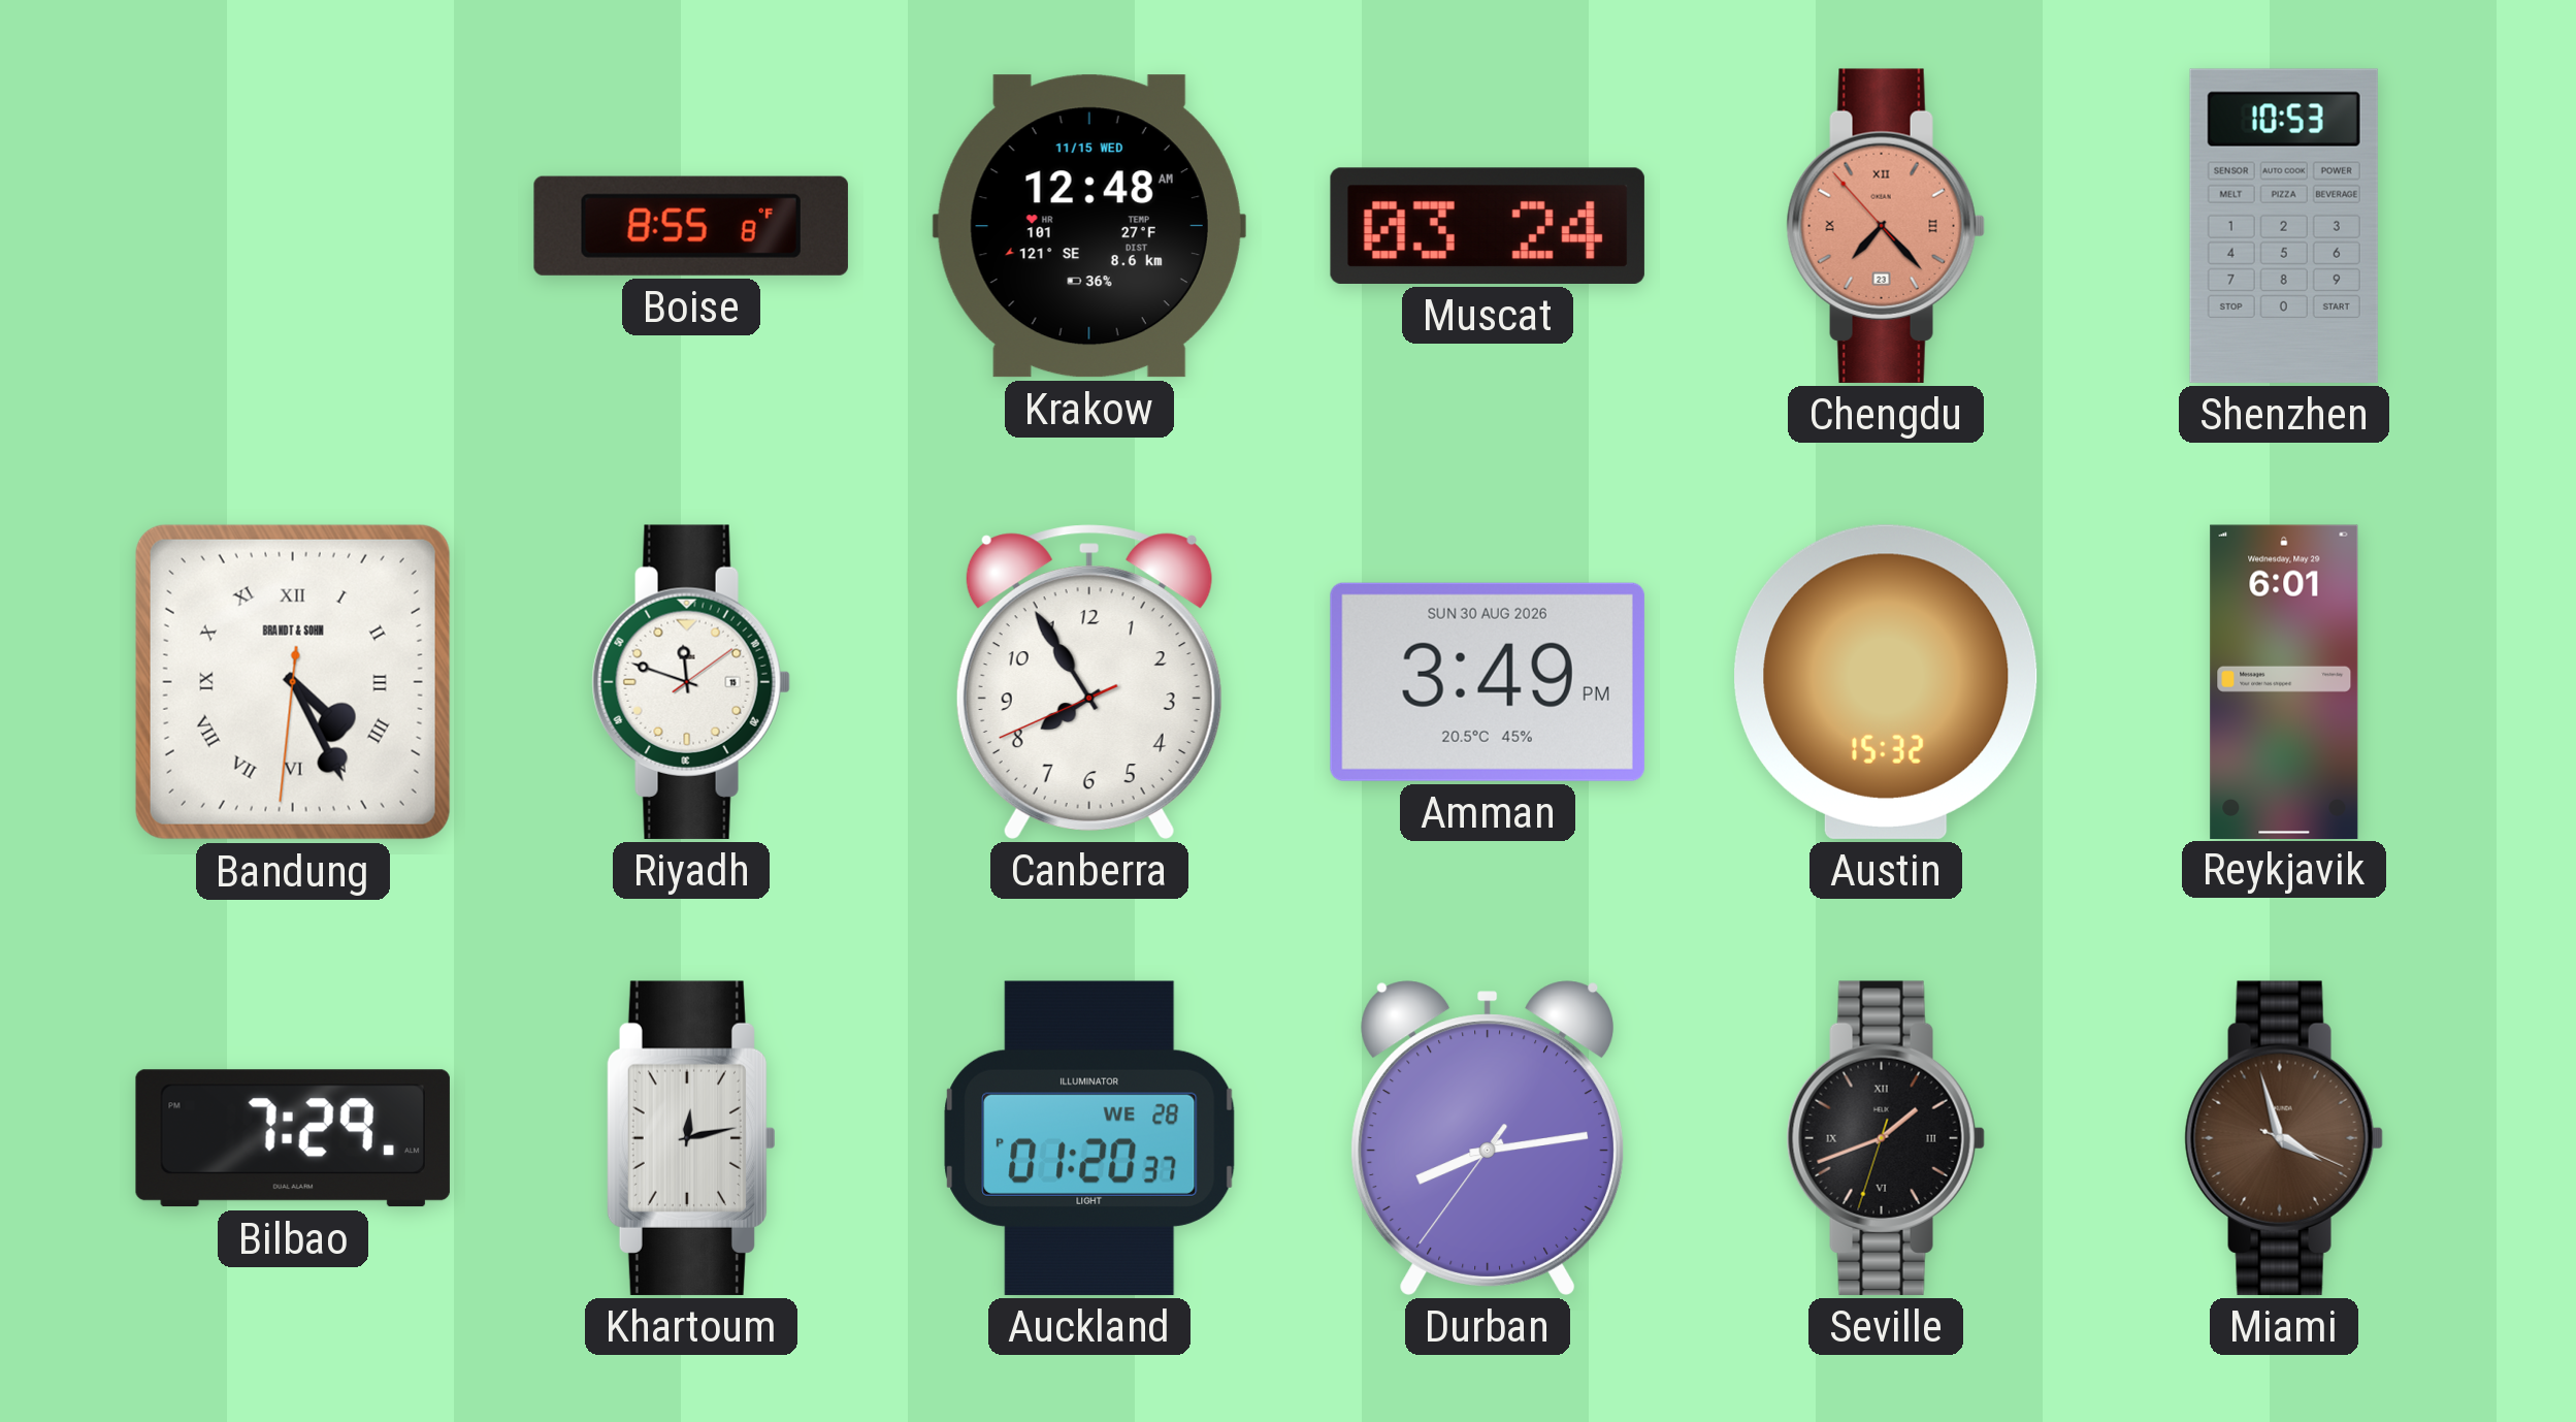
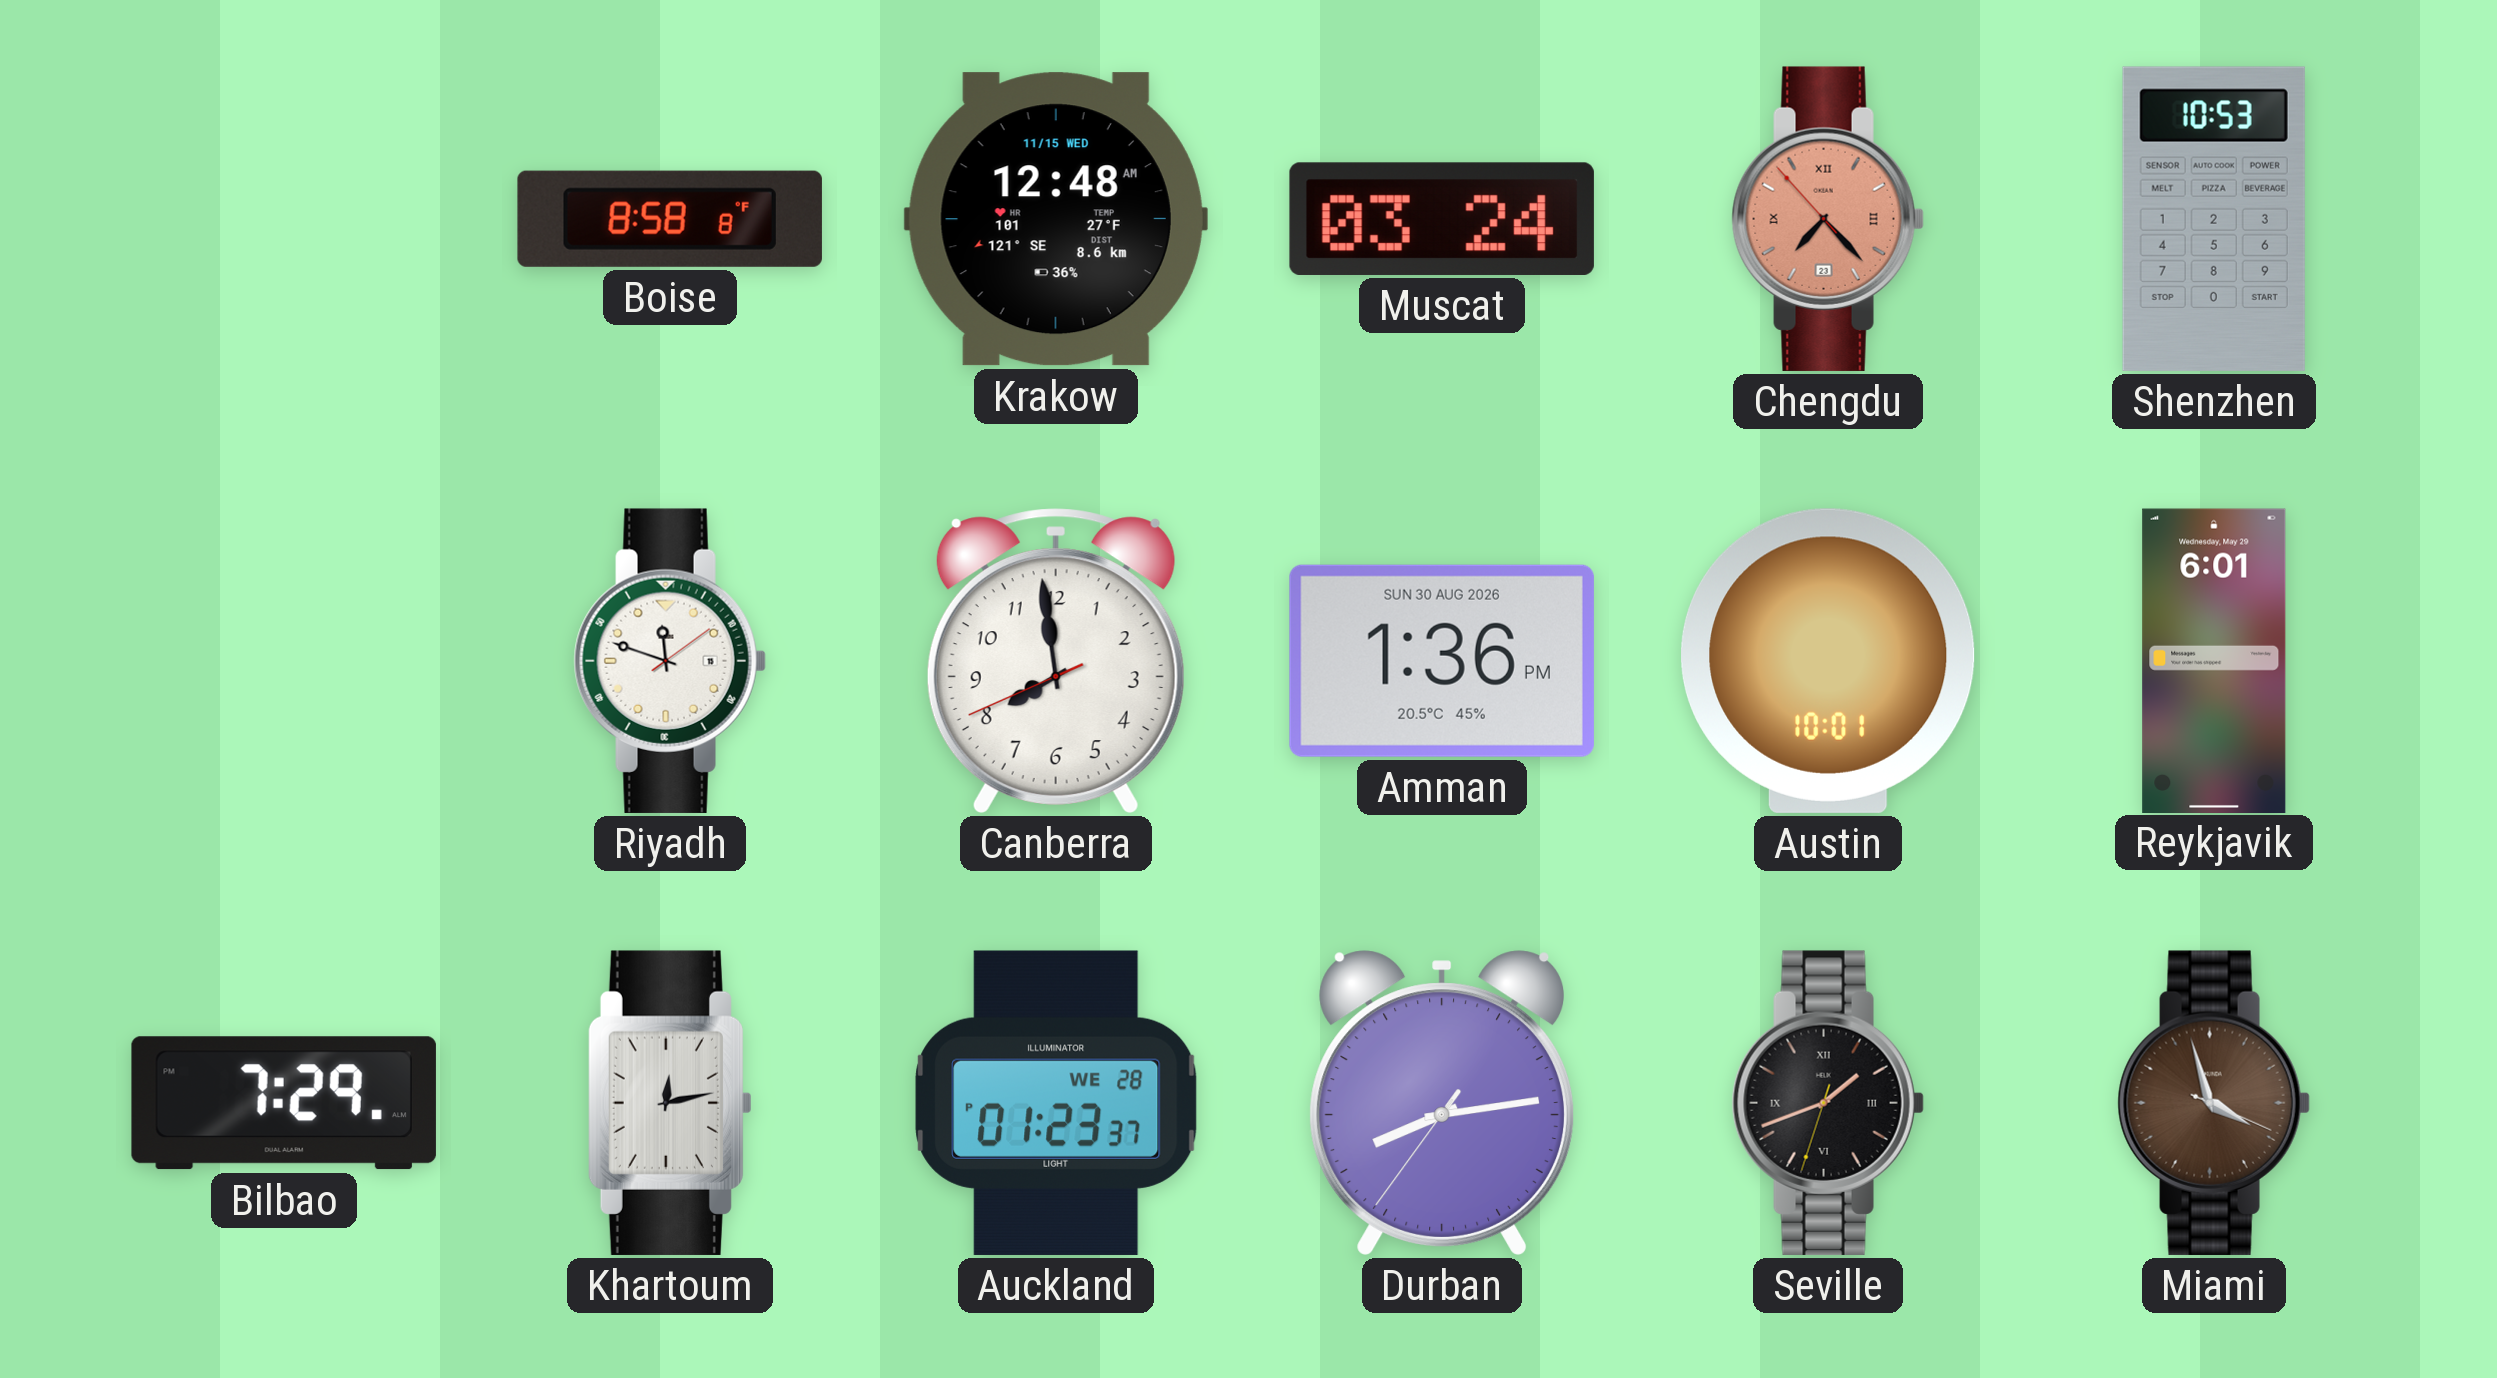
Boise: 8:55 -> 8:58 (670, 219)
Bandung: 4:25 -> none (293, 682)
Canberra: 7:54 -> 7:58 (1056, 661)
Amman: 3:49 -> 1:36 (1442, 661)
Austin: 15:32 -> 10:01 (1828, 661)
Auckland: 01:20 -> 01:23 (1056, 1103)
